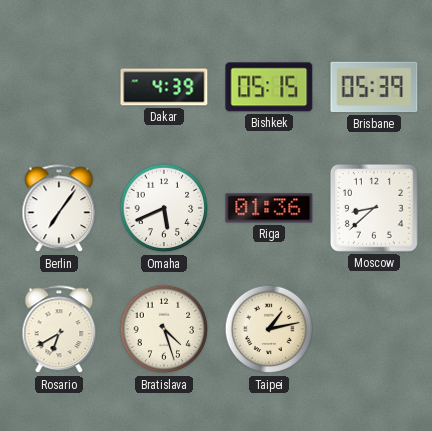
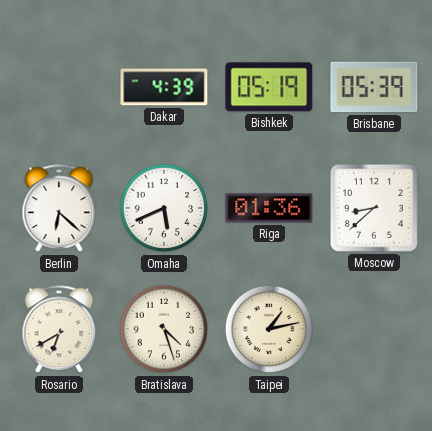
Bishkek: 05:15 -> 05:19 (269, 87)
Berlin: 7:06 -> 6:22 (59, 209)
